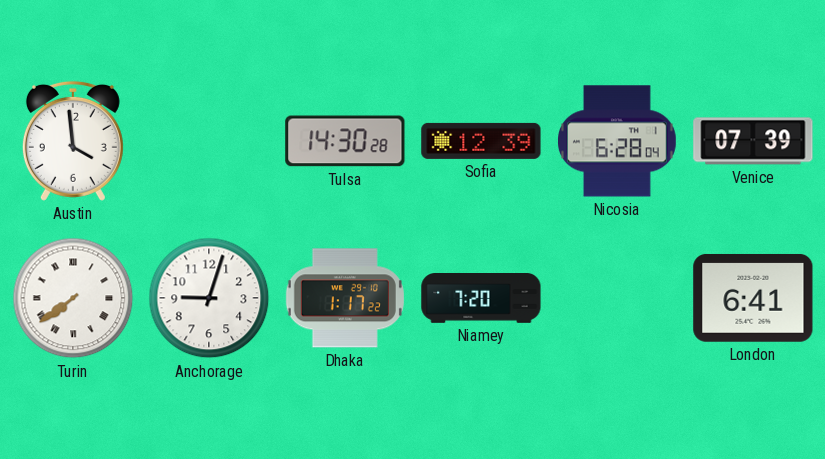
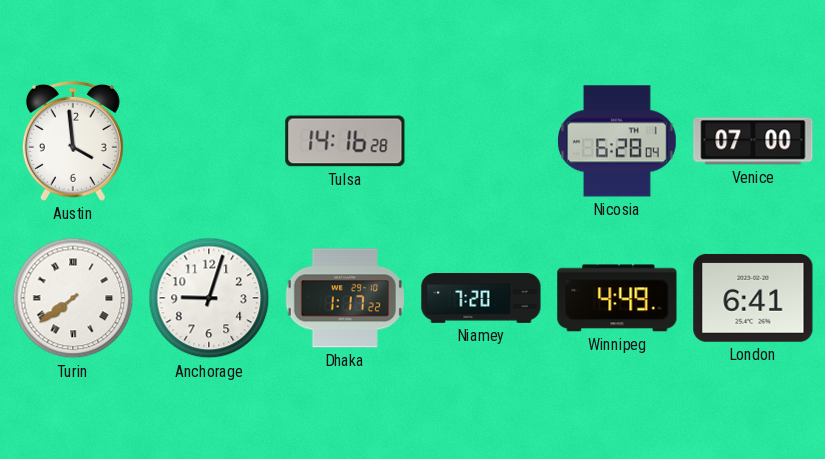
Tulsa: 14:30 -> 14:16 (345, 141)
Sofia: 12:39 -> none (481, 141)
Venice: 07:39 -> 07:00 (753, 141)
Winnipeg: none -> 4:49 (617, 298)
